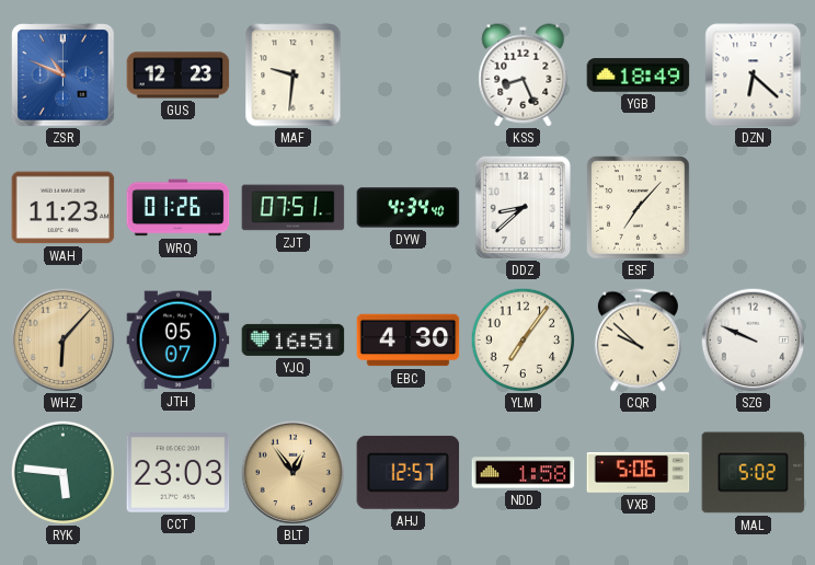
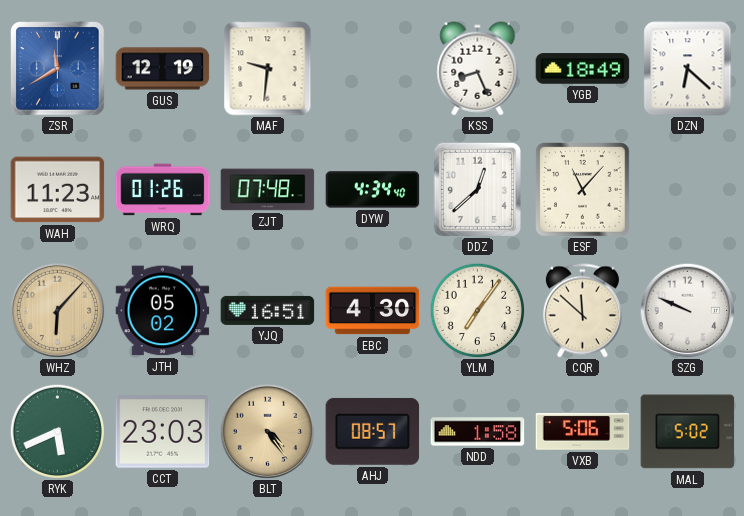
ZSR: 10:49 -> 11:40 (58, 69)
GUS: 12:23 -> 12:19 (163, 69)
ZJT: 07:51 -> 07:48 (268, 190)
DDZ: 8:38 -> 12:38 (477, 189)
ESF: 7:07 -> 11:07 (583, 190)
JTH: 05:07 -> 05:02 (163, 311)
CQR: 9:52 -> 11:52 (582, 311)
RYK: 5:46 -> 5:41 (57, 431)
BLT: 12:54 -> 4:24 (267, 431)
AHJ: 12:57 -> 08:57 (373, 431)
